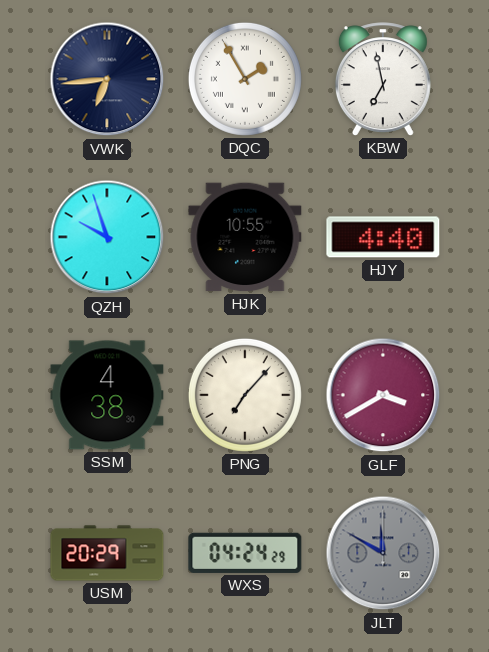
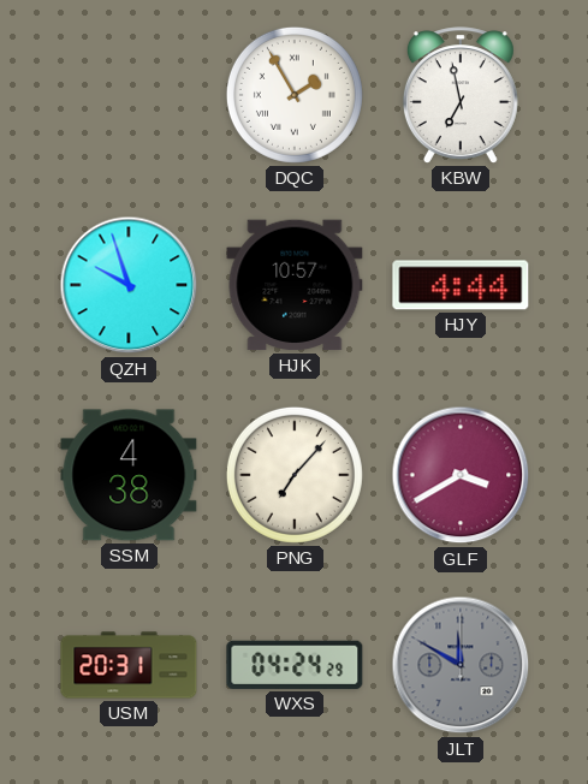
VWK: 6:44 -> none (107, 79)
HJK: 10:55 -> 10:57 (295, 285)
HJY: 4:40 -> 4:44 (461, 285)
USM: 20:29 -> 20:31 (129, 665)
